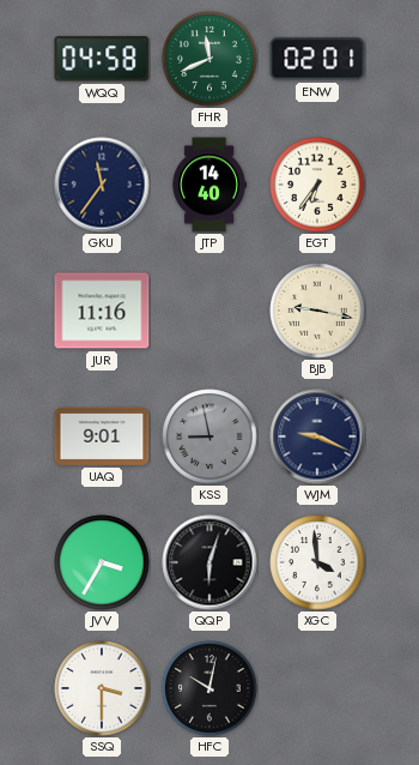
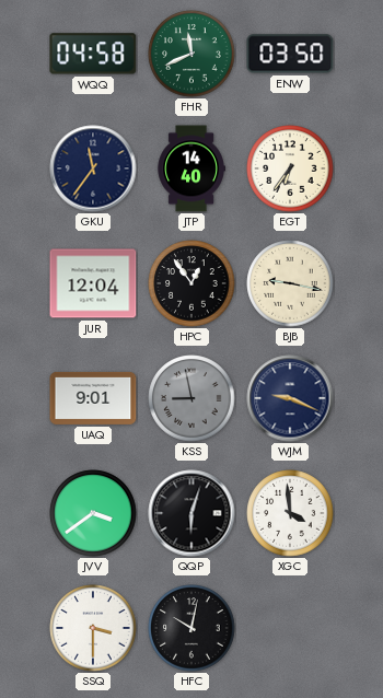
ENW: 02:01 -> 03:50 (290, 54)
JUR: 11:16 -> 12:04 (93, 283)
HPC: none -> 12:54 (191, 283)
JVV: 3:35 -> 3:39 (93, 513)
